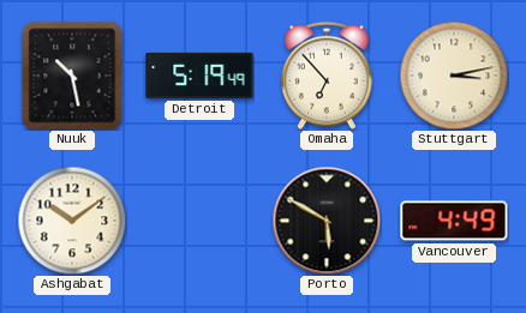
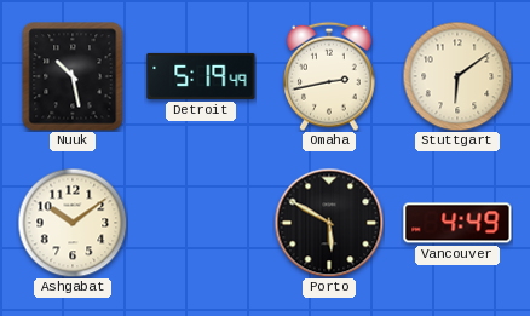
Omaha: 6:53 -> 2:43 (330, 76)
Stuttgart: 3:13 -> 6:09 (457, 76)
